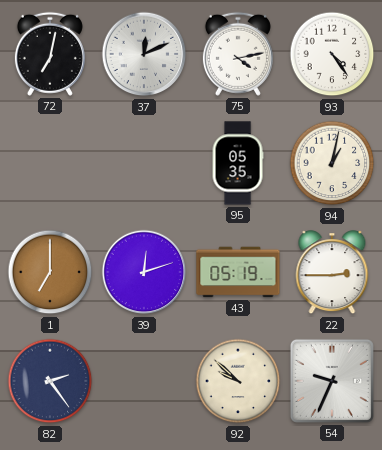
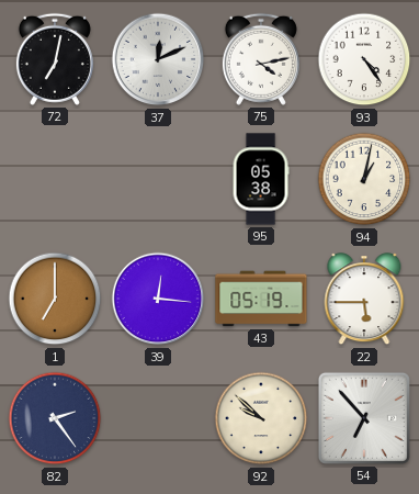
95: 05:35 -> 05:38 (261, 179)
39: 12:12 -> 12:16 (158, 299)
22: 2:45 -> 5:45 (364, 300)
54: 9:34 -> 6:53 (364, 418)
